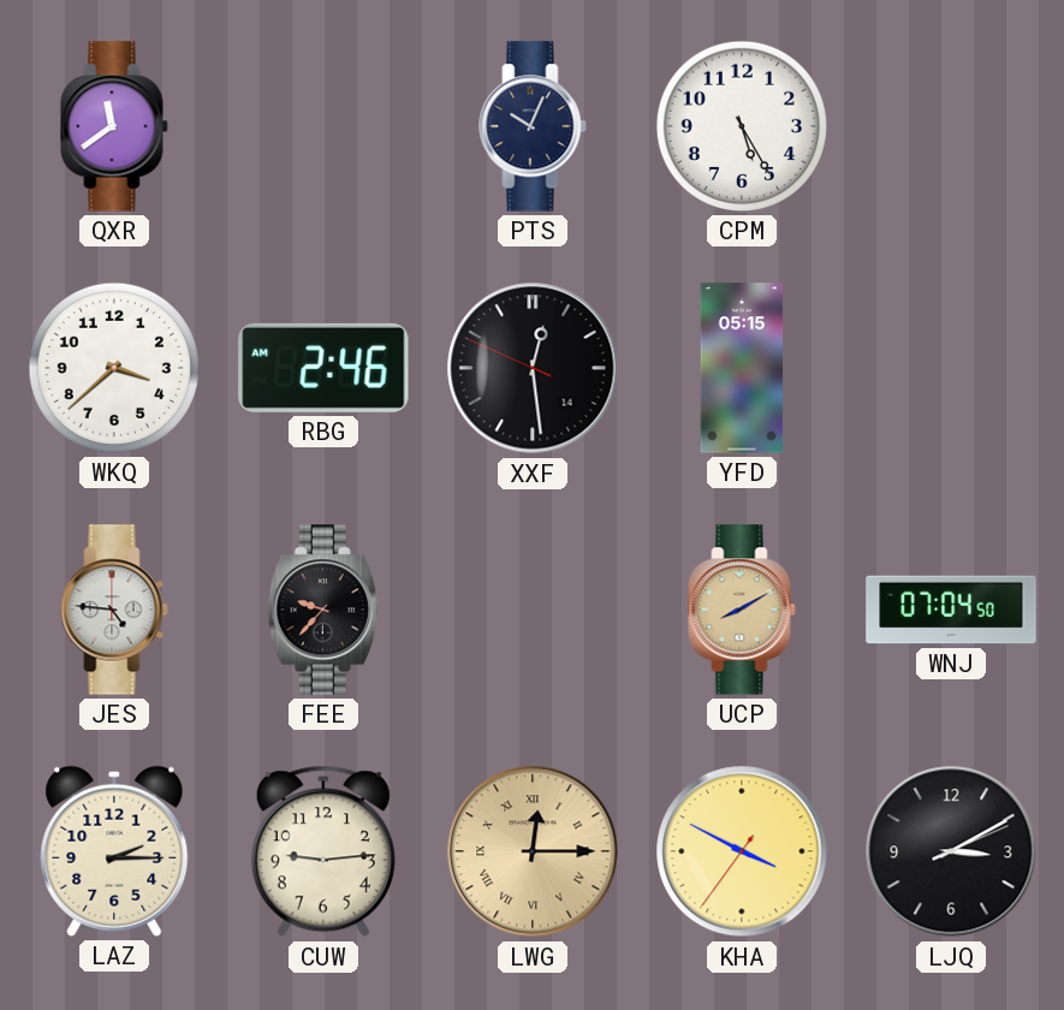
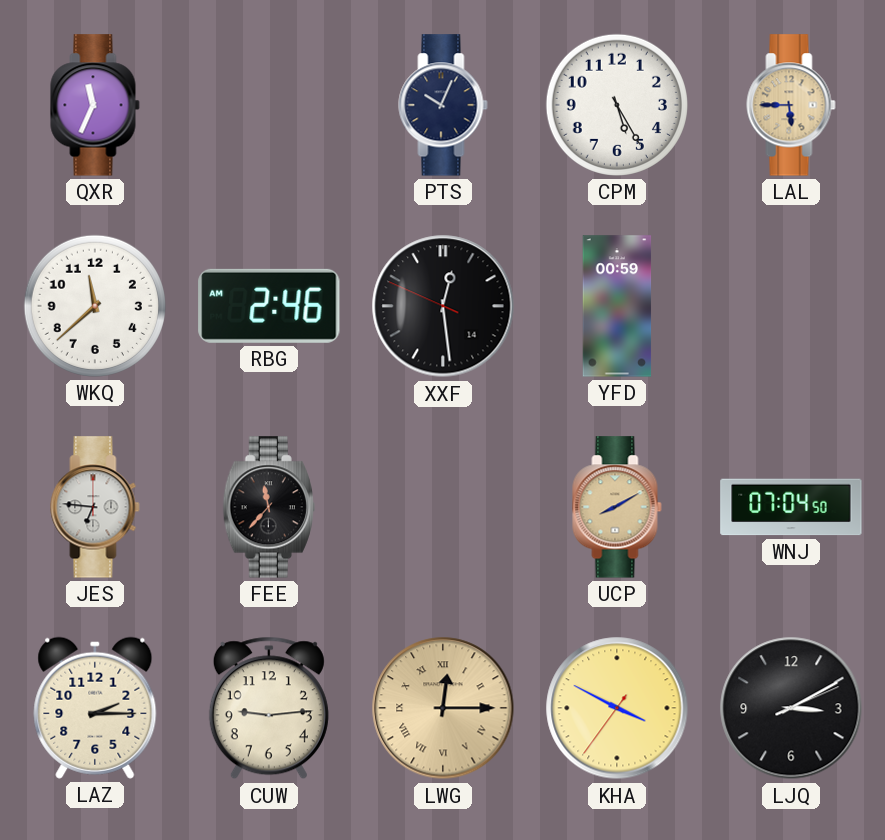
QXR: 11:39 -> 11:34 (95, 105)
LAL: none -> 5:45 (791, 105)
WKQ: 3:38 -> 11:38 (95, 306)
YFD: 05:15 -> 00:59 (617, 306)
JES: 4:46 -> 6:46 (95, 507)
FEE: 9:37 -> 11:37 (269, 507)
